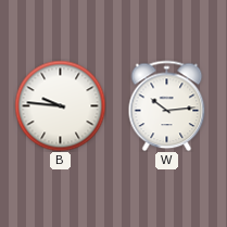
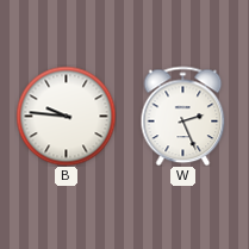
W: 10:14 -> 2:26 (183, 116)
